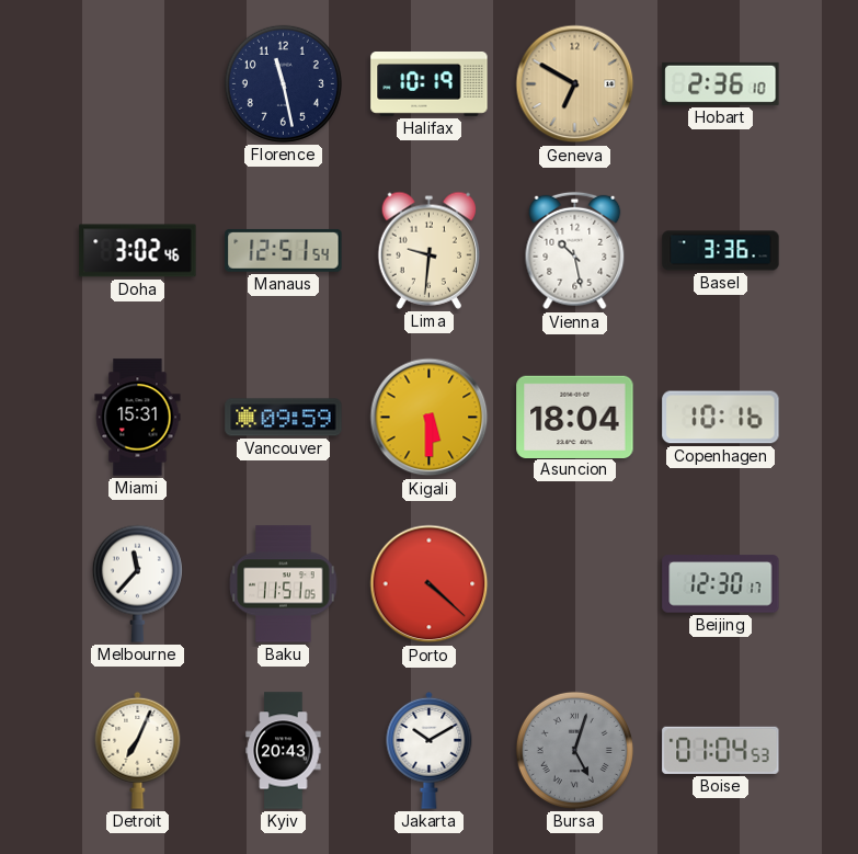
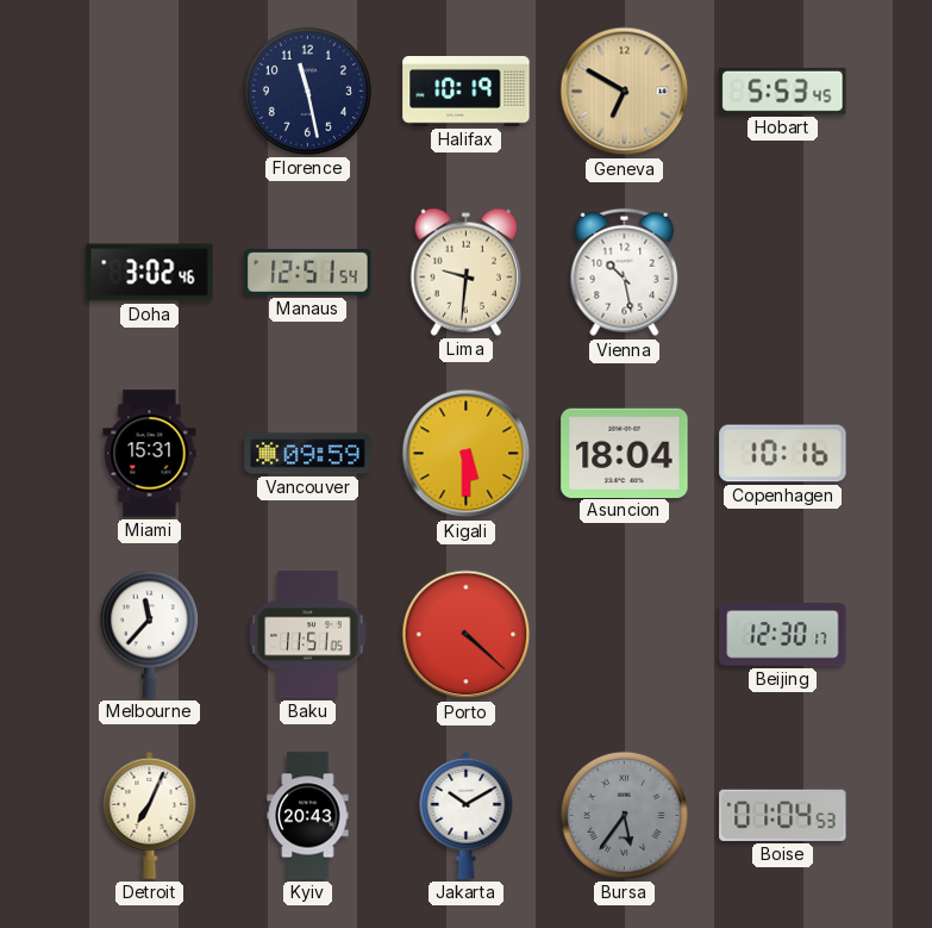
Hobart: 2:36 -> 5:53 (783, 91)
Basel: 3:36 -> none (721, 251)
Bursa: 5:03 -> 5:36 (624, 815)
